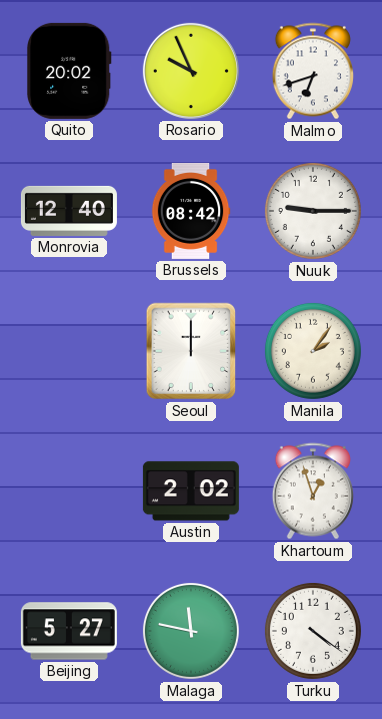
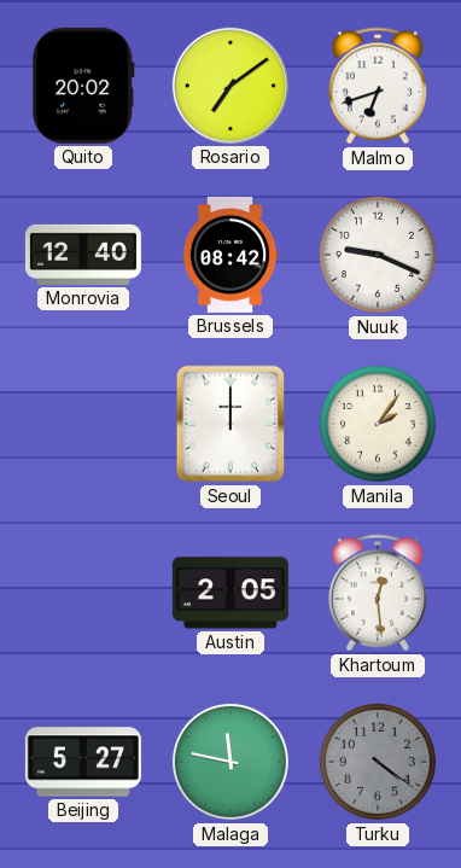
Rosario: 9:56 -> 7:09 (230, 86)
Nuuk: 9:15 -> 9:19 (378, 255)
Austin: 2:02 -> 2:05 (230, 593)
Khartoum: 12:57 -> 12:29 (378, 593)
Turku dial: white -> grey (378, 762)
